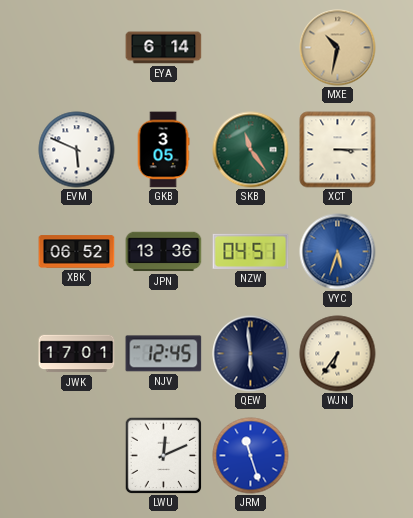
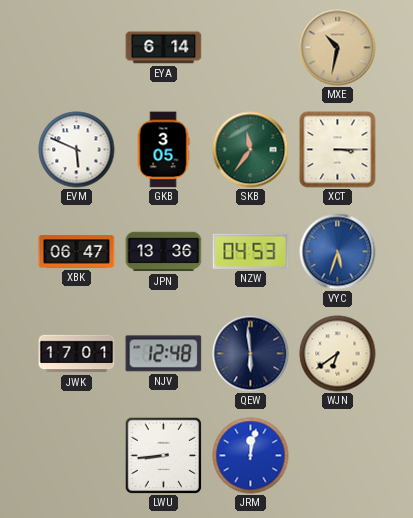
SKB: 11:24 -> 11:36 (251, 150)
XBK: 06:52 -> 06:47 (77, 252)
NZW: 04:51 -> 04:53 (251, 251)
NJV: 12:45 -> 12:48 (164, 354)
WJN: 6:36 -> 6:39 (338, 354)
LWU: 12:11 -> 8:44 (163, 455)
JRM: 11:27 -> 12:02 (251, 456)
